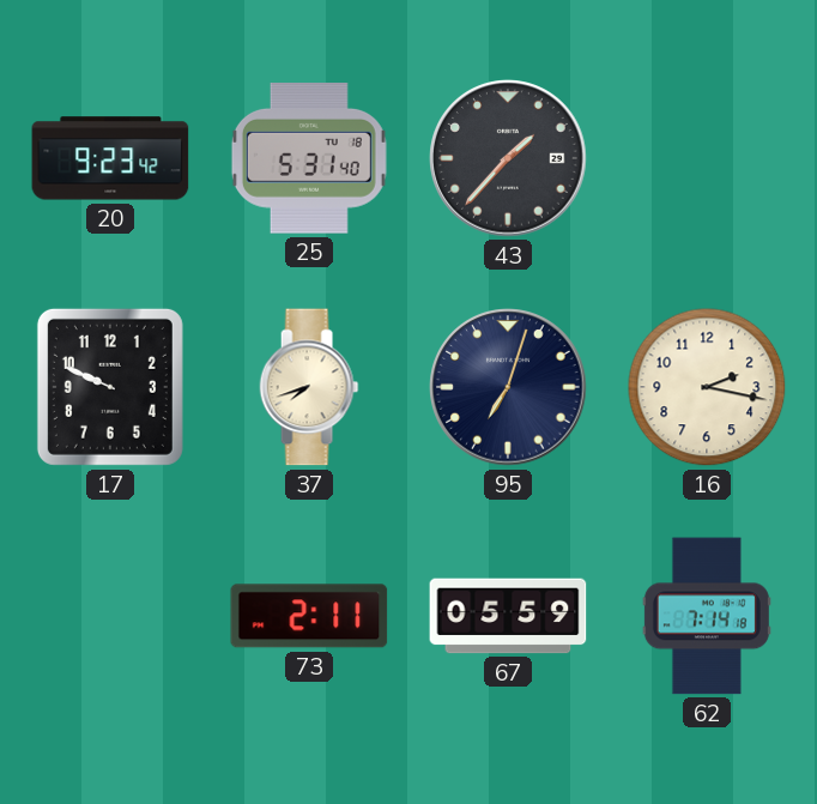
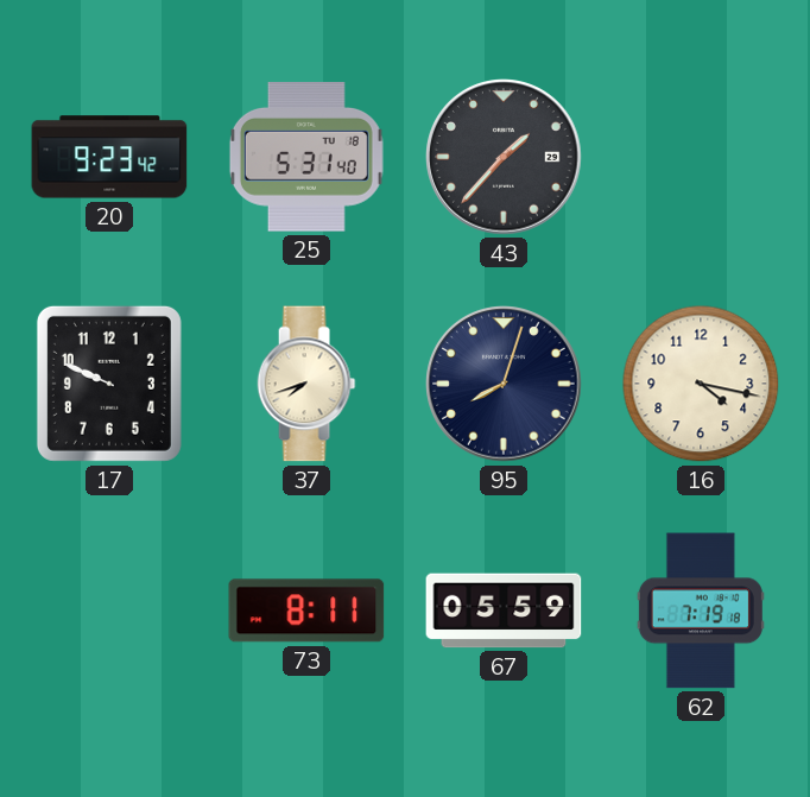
95: 7:03 -> 8:03 (504, 384)
16: 2:17 -> 4:17 (701, 384)
73: 2:11 -> 8:11 (306, 611)
62: 7:14 -> 7:19 (701, 611)
